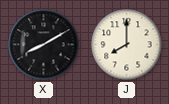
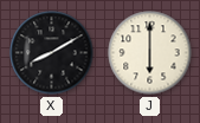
J: 8:00 -> 6:00 (150, 53)
